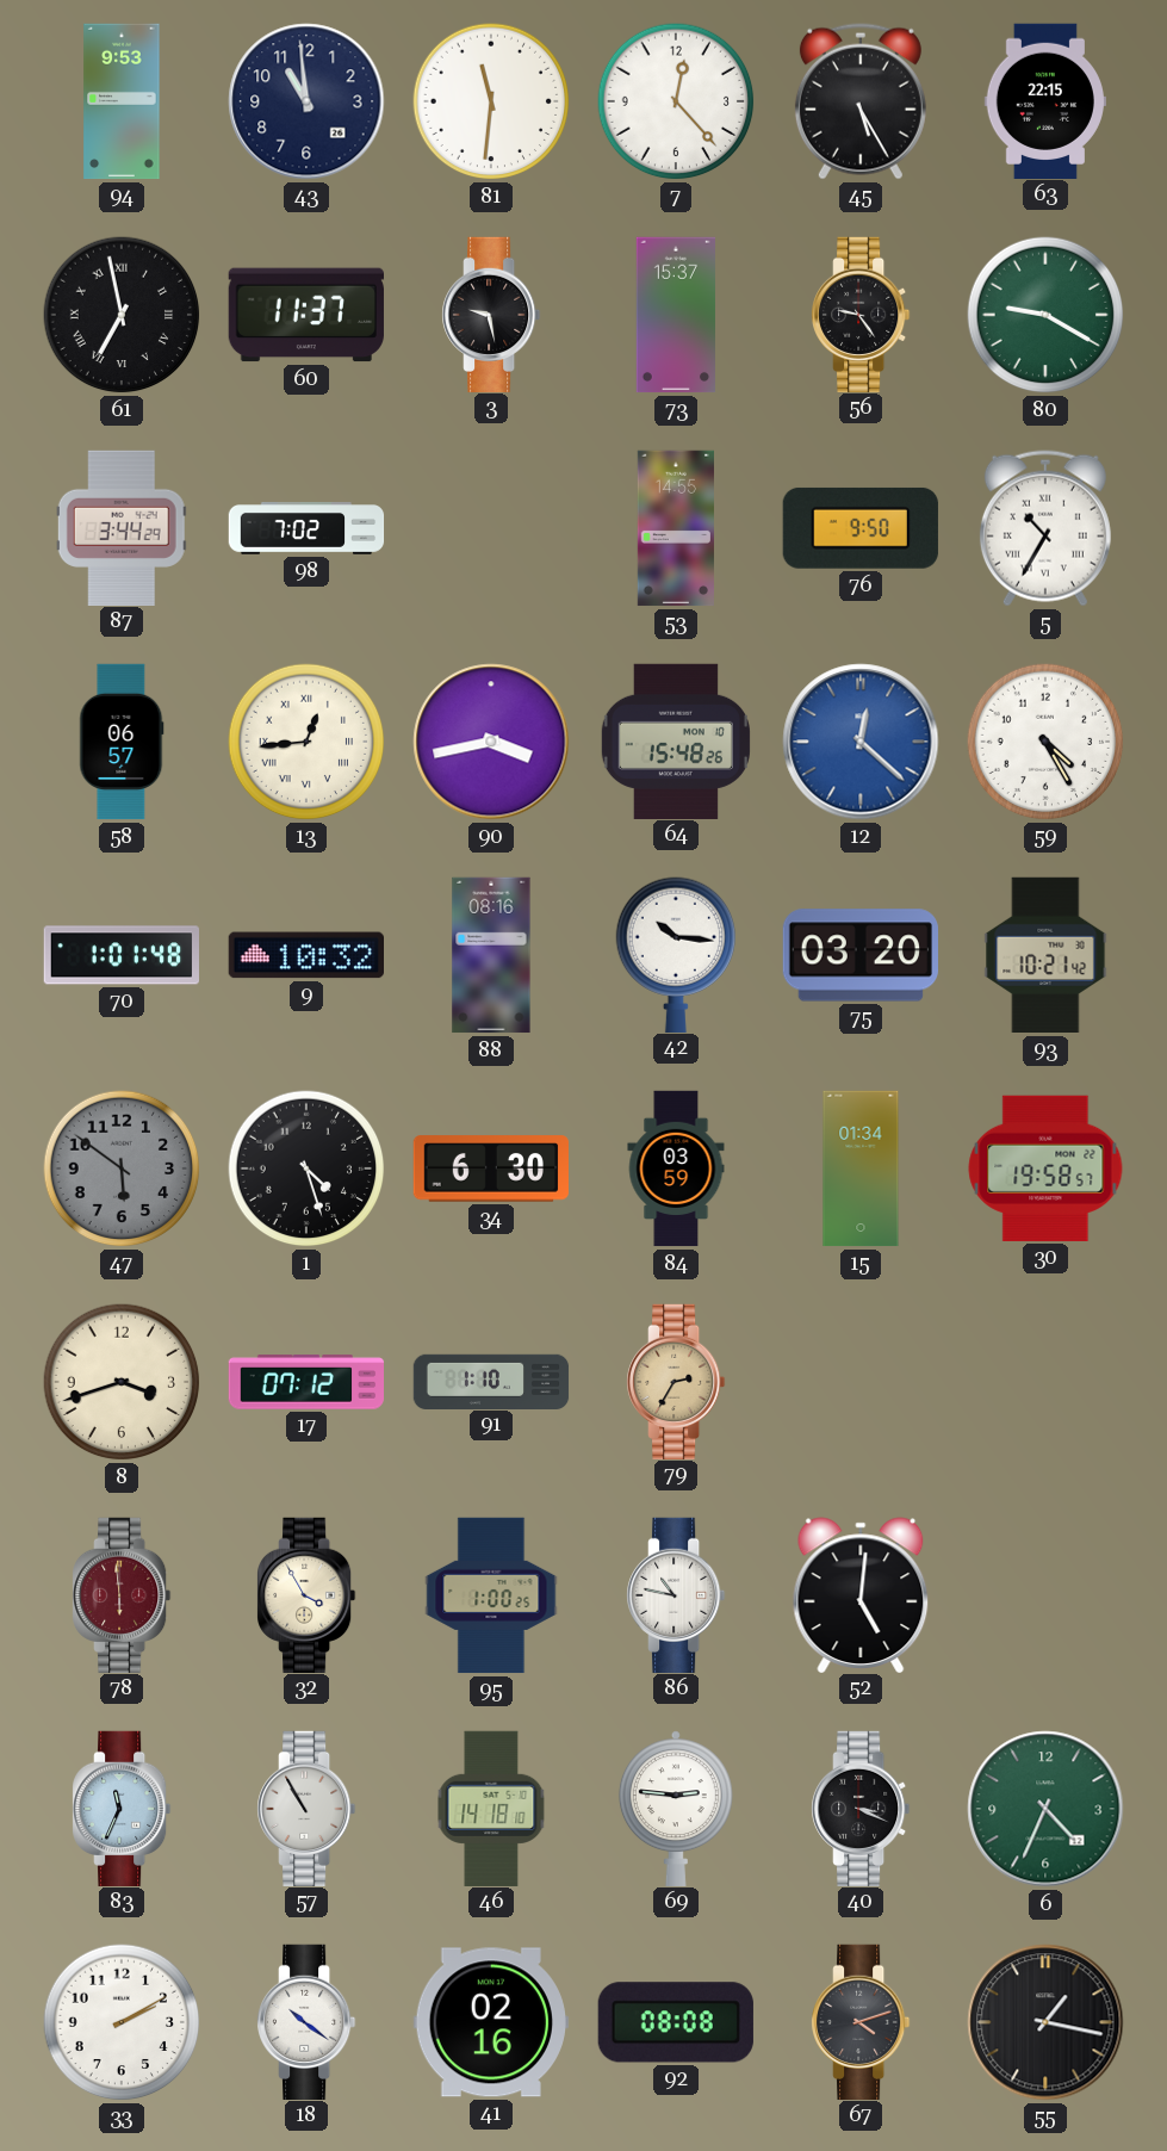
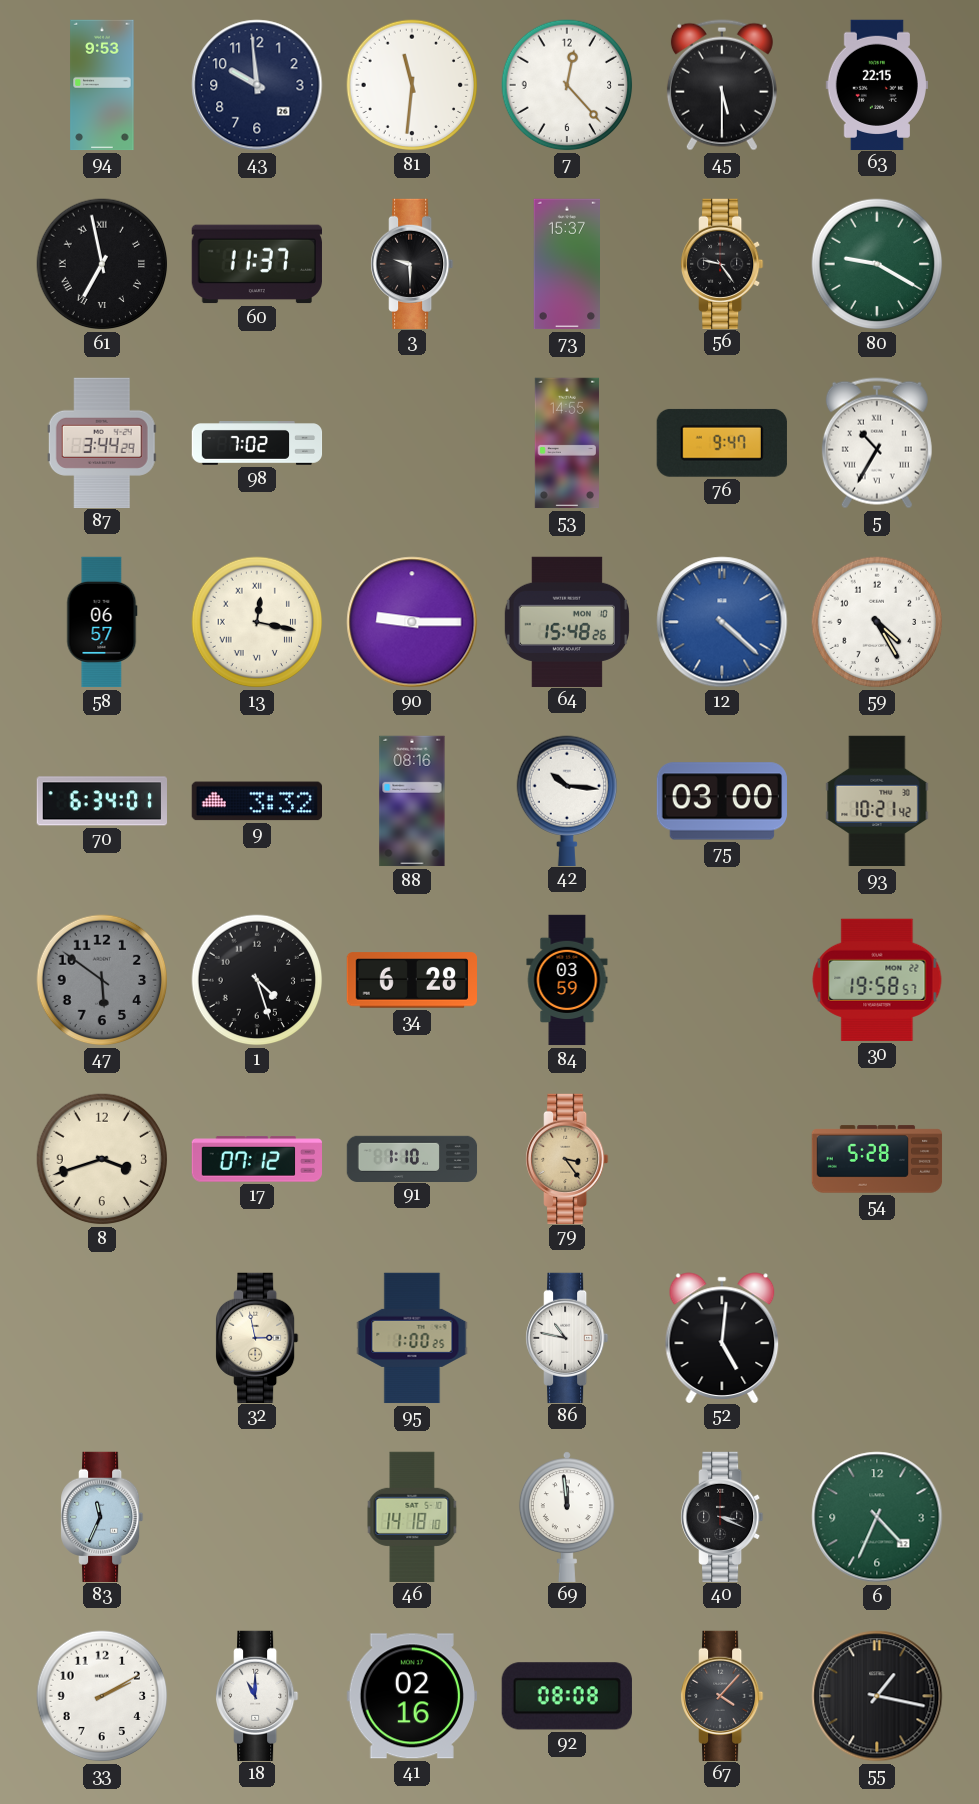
43: 10:59 -> 9:59 (257, 85)
45: 5:25 -> 5:30 (722, 85)
3: 9:28 -> 9:30 (413, 263)
76: 9:50 -> 9:47 (722, 443)
13: 12:44 -> 12:17 (257, 622)
90: 3:43 -> 9:15 (412, 622)
12: 12:22 -> 4:22 (722, 622)
70: 1:01 -> 6:34 (101, 801)
9: 10:32 -> 3:32 (256, 801)
75: 03:20 -> 03:00 (721, 801)
34: 6:30 -> 6:28 (411, 980)
15: 01:34 -> none (861, 1169)
79: 2:35 -> 3:24 (568, 1158)
54: none -> 5:28 (877, 1159)
78: 5:59 -> none (123, 1594)
32: 3:55 -> 2:58 (258, 1337)
57: 10:55 -> none (308, 1808)
69: 2:46 -> 11:59 (567, 1516)
18: 10:21 -> 11:00 (258, 1695)
67: 4:12 -> 4:07 (723, 1695)
